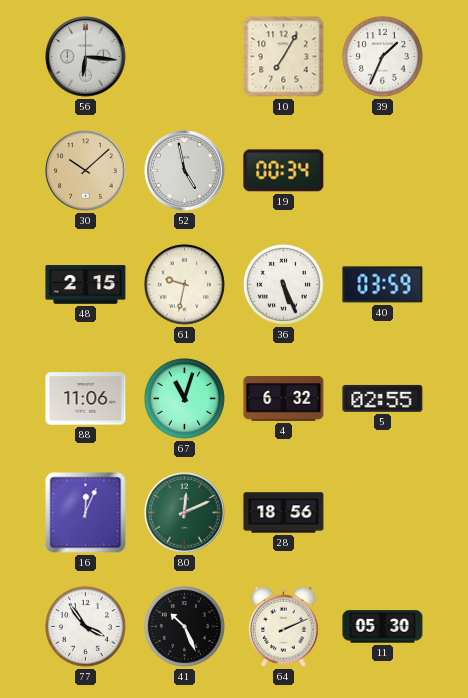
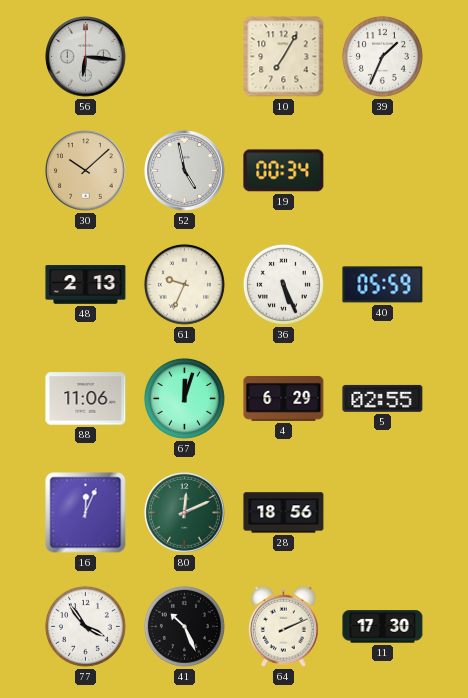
48: 2:15 -> 2:13 (86, 285)
61: 9:32 -> 9:34 (184, 284)
40: 03:59 -> 05:59 (383, 285)
67: 11:03 -> 12:03 (184, 398)
4: 6:32 -> 6:29 (284, 399)
11: 05:30 -> 17:30 (383, 627)
